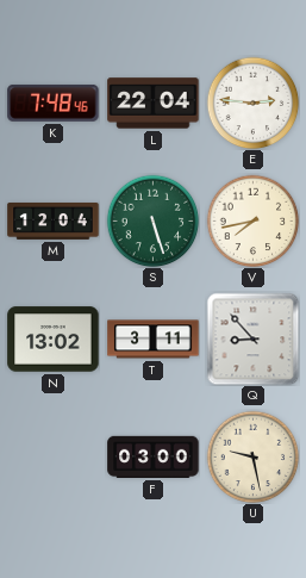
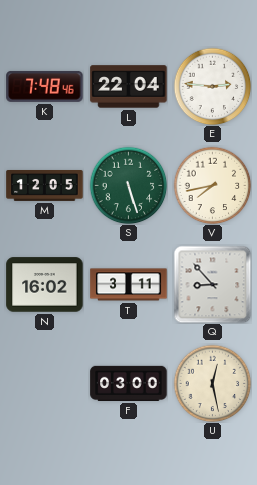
M: 12:04 -> 12:05 (45, 185)
N: 13:02 -> 16:02 (45, 285)
U: 9:28 -> 12:28 (212, 383)
